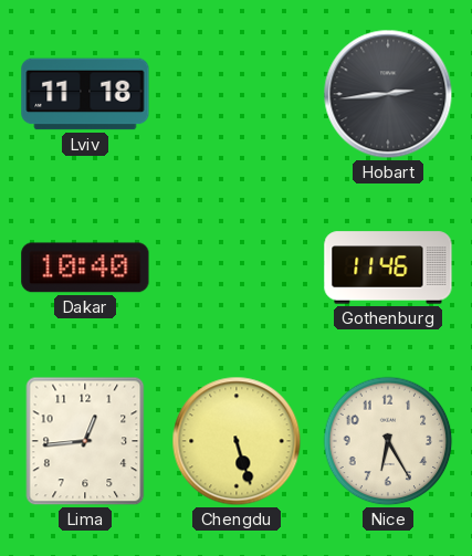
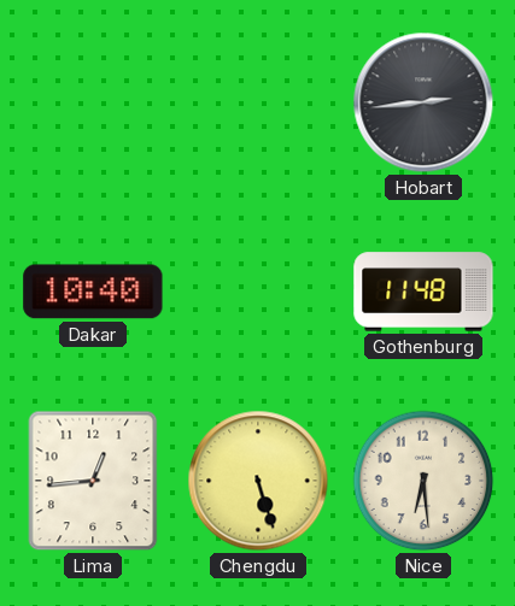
Lviv: 11:18 -> none (85, 94)
Gothenburg: 11:46 -> 11:48 (423, 292)
Nice: 6:25 -> 6:29 (423, 481)
